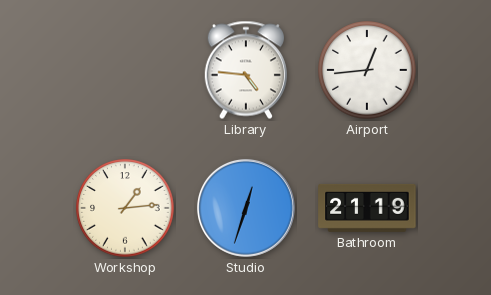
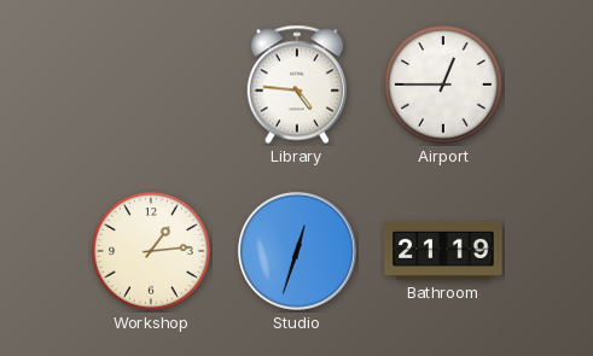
Airport: 12:44 -> 12:45 (443, 84)
